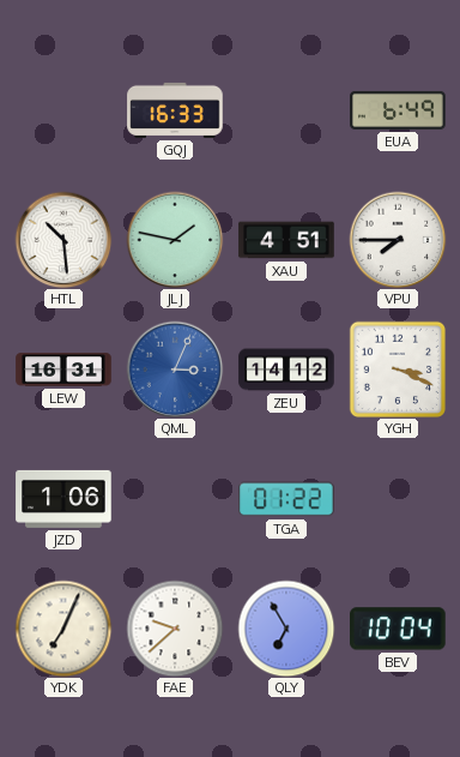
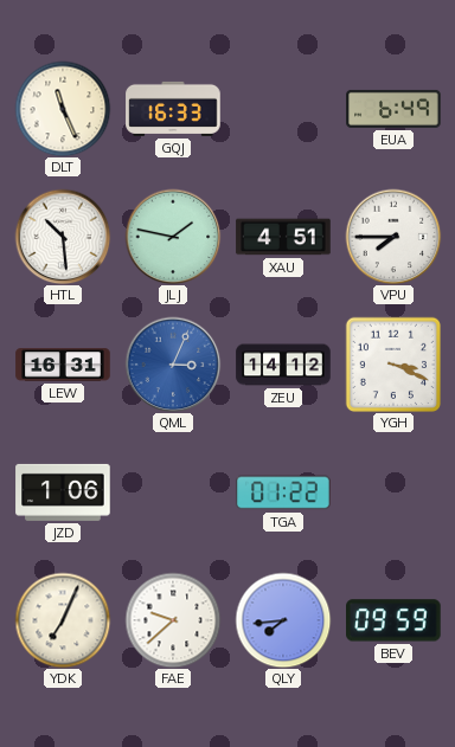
DLT: none -> 11:26 (63, 109)
QLY: 6:55 -> 7:44 (283, 620)
BEV: 10:04 -> 09:59 (395, 620)
